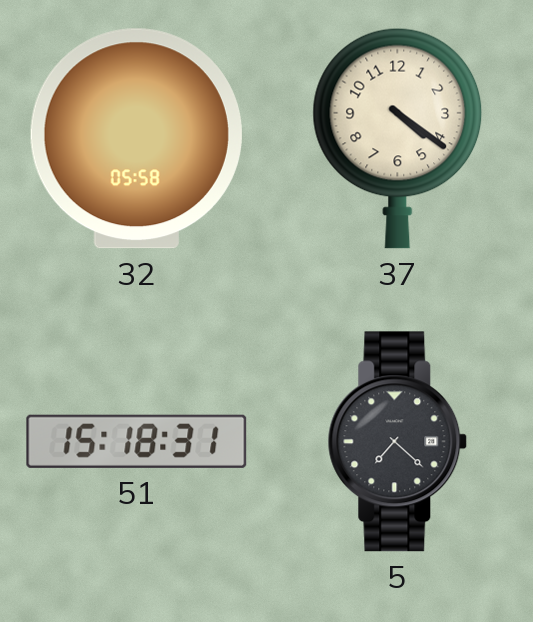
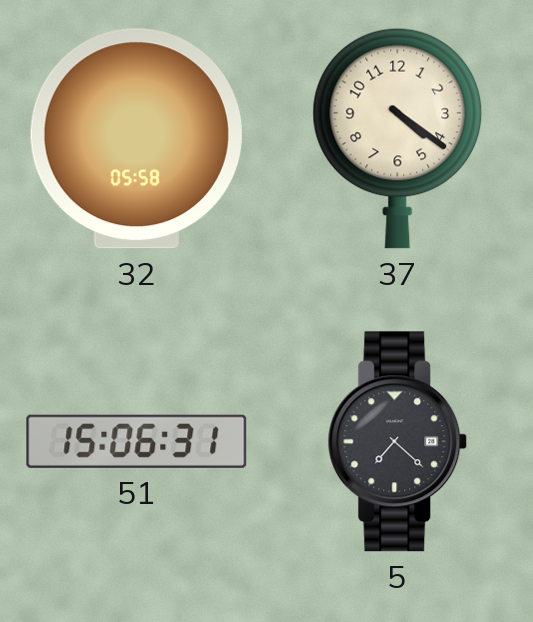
51: 15:18 -> 15:06 (137, 441)
